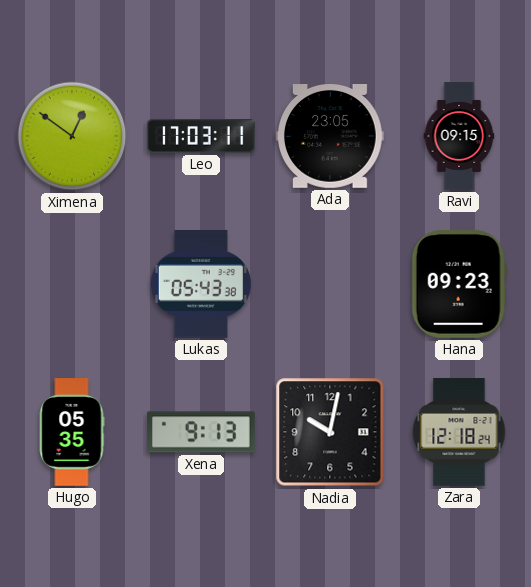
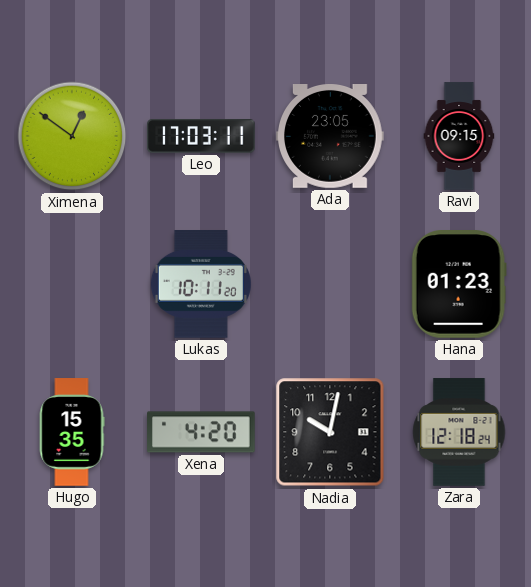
Lukas: 05:43 -> 10:11 (201, 285)
Hana: 09:23 -> 01:23 (459, 285)
Hugo: 05:35 -> 15:35 (72, 432)
Xena: 9:13 -> 4:20 (201, 432)
